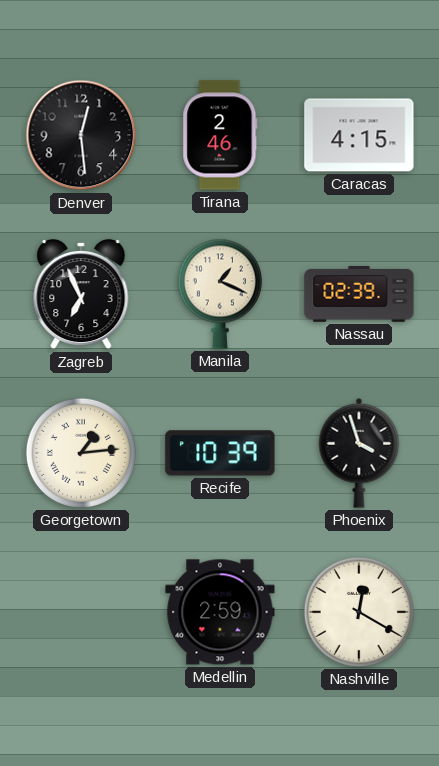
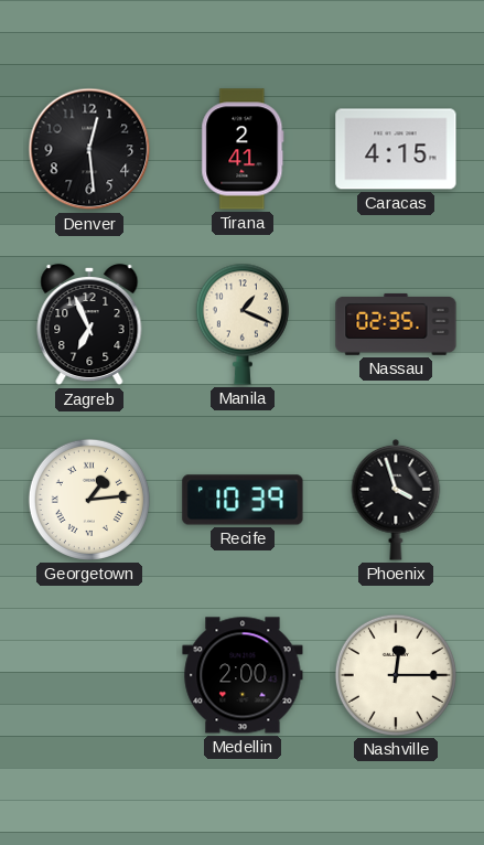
Tirana: 2:46 -> 2:41 (243, 149)
Nassau: 02:39 -> 02:35 (396, 324)
Medellin: 2:59 -> 2:00 (243, 675)
Nashville: 12:20 -> 12:15 (396, 675)
